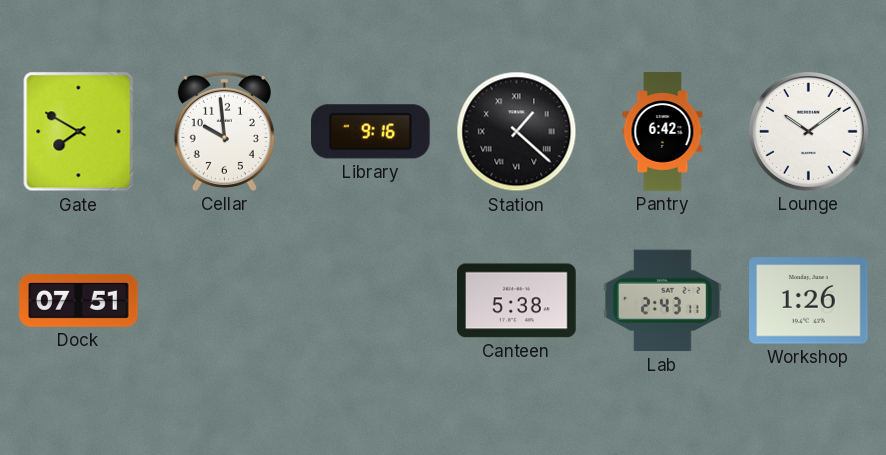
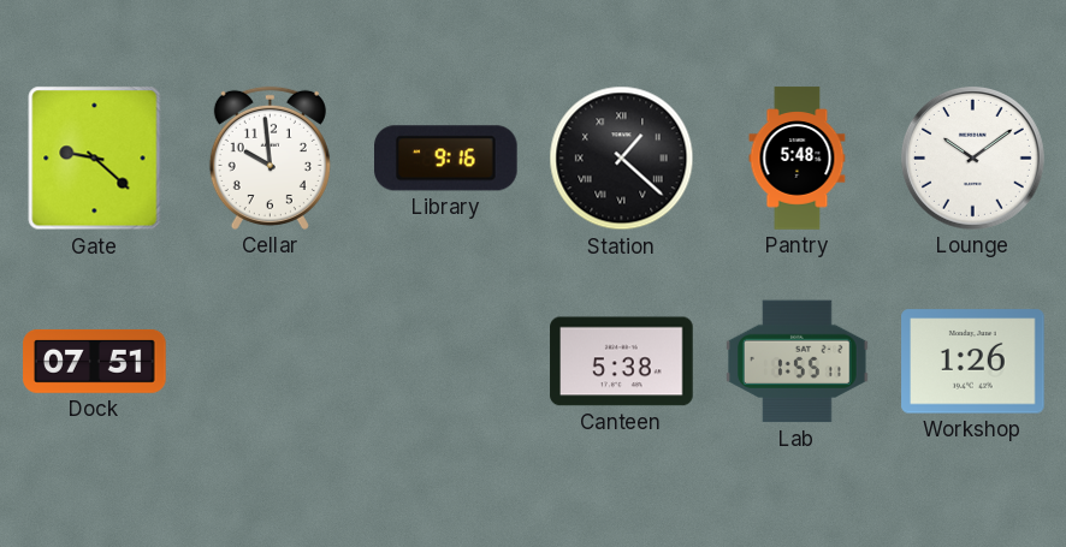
Gate: 7:50 -> 9:22 (95, 159)
Pantry: 6:42 -> 5:48 (798, 159)
Lab: 2:43 -> 1:55 (798, 362)
